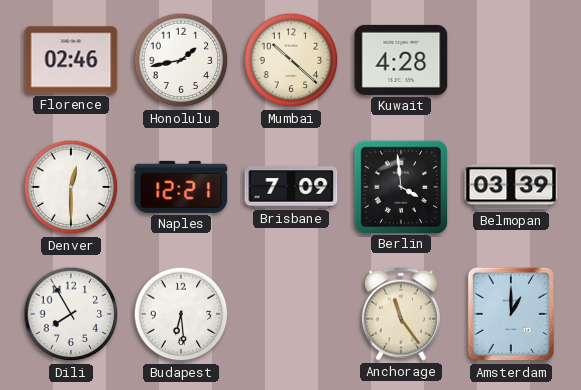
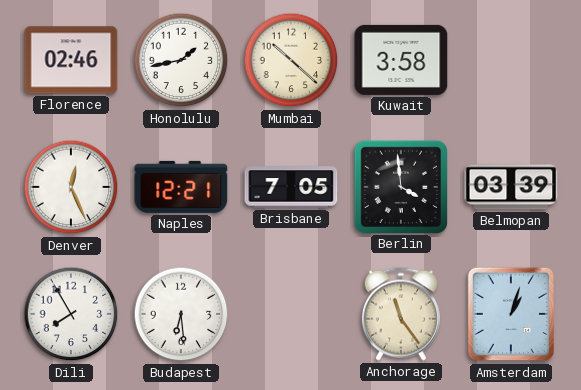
Kuwait: 4:28 -> 3:58 (401, 60)
Denver: 12:30 -> 12:26 (71, 187)
Brisbane: 7:09 -> 7:05 (291, 187)
Amsterdam: 1:00 -> 1:03 (510, 314)
